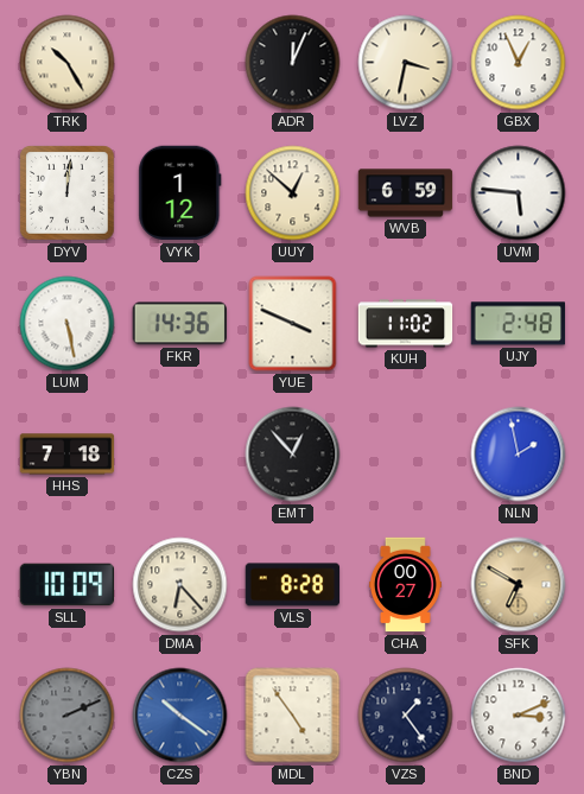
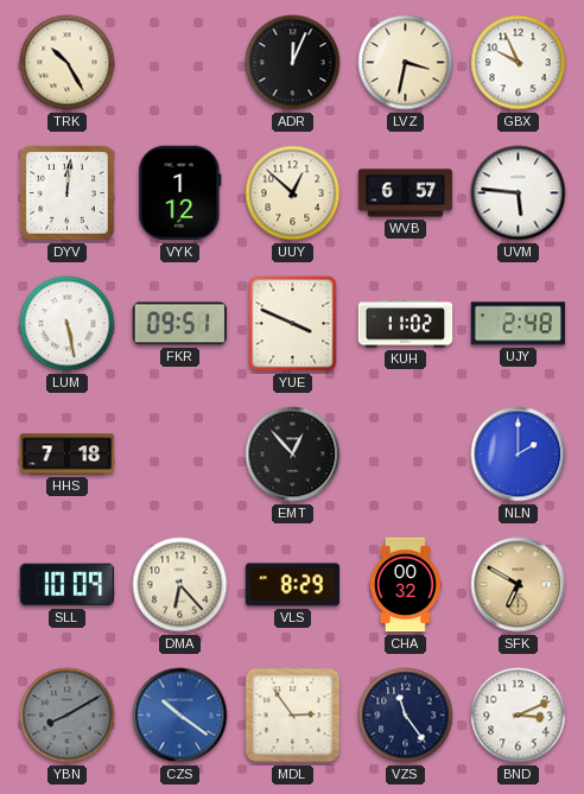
GBX: 12:56 -> 9:56 (519, 63)
WVB: 6:59 -> 6:57 (406, 193)
FKR: 14:36 -> 09:51 (179, 324)
NLN: 1:58 -> 2:00 (519, 455)
VLS: 8:28 -> 8:29 (293, 585)
CHA: 00:27 -> 00:32 (405, 585)
YBN: 2:11 -> 8:10 (68, 716)
MDL: 4:54 -> 2:54 (293, 716)
VZS: 1:24 -> 11:24 (406, 716)
